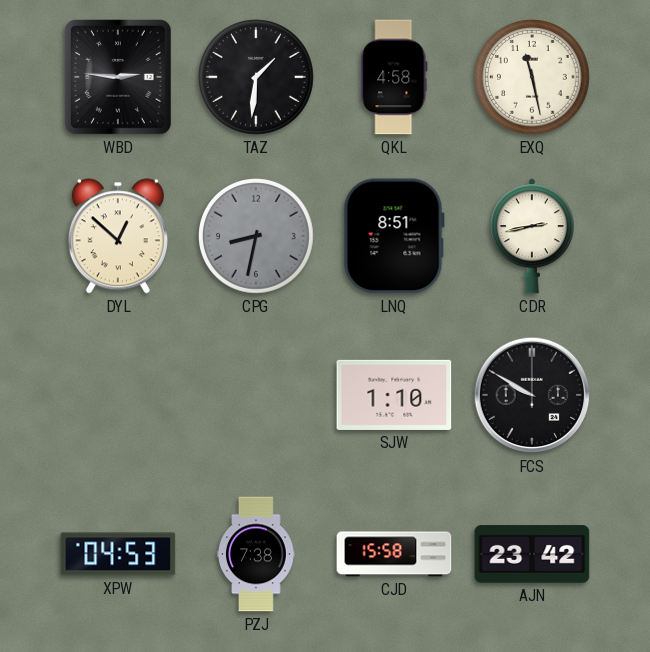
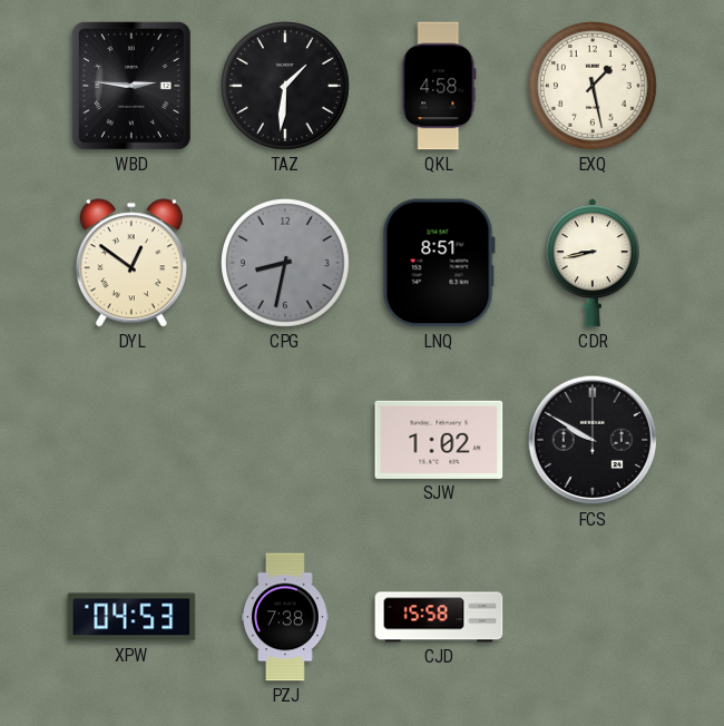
EXQ: 11:28 -> 1:28 (594, 87)
DYL: 12:52 -> 12:51 (131, 263)
CDR: 2:43 -> 8:43 (593, 263)
SJW: 1:10 -> 1:02 (439, 440)
AJN: 23:42 -> none (532, 554)
